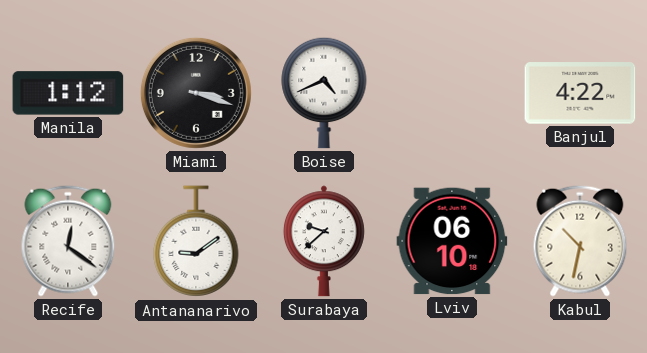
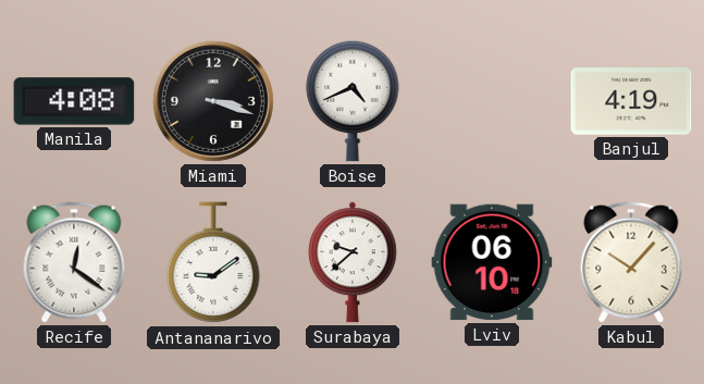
Manila: 1:12 -> 4:08 (74, 101)
Banjul: 4:22 -> 4:19 (631, 101)
Kabul: 10:32 -> 10:07 (631, 262)
